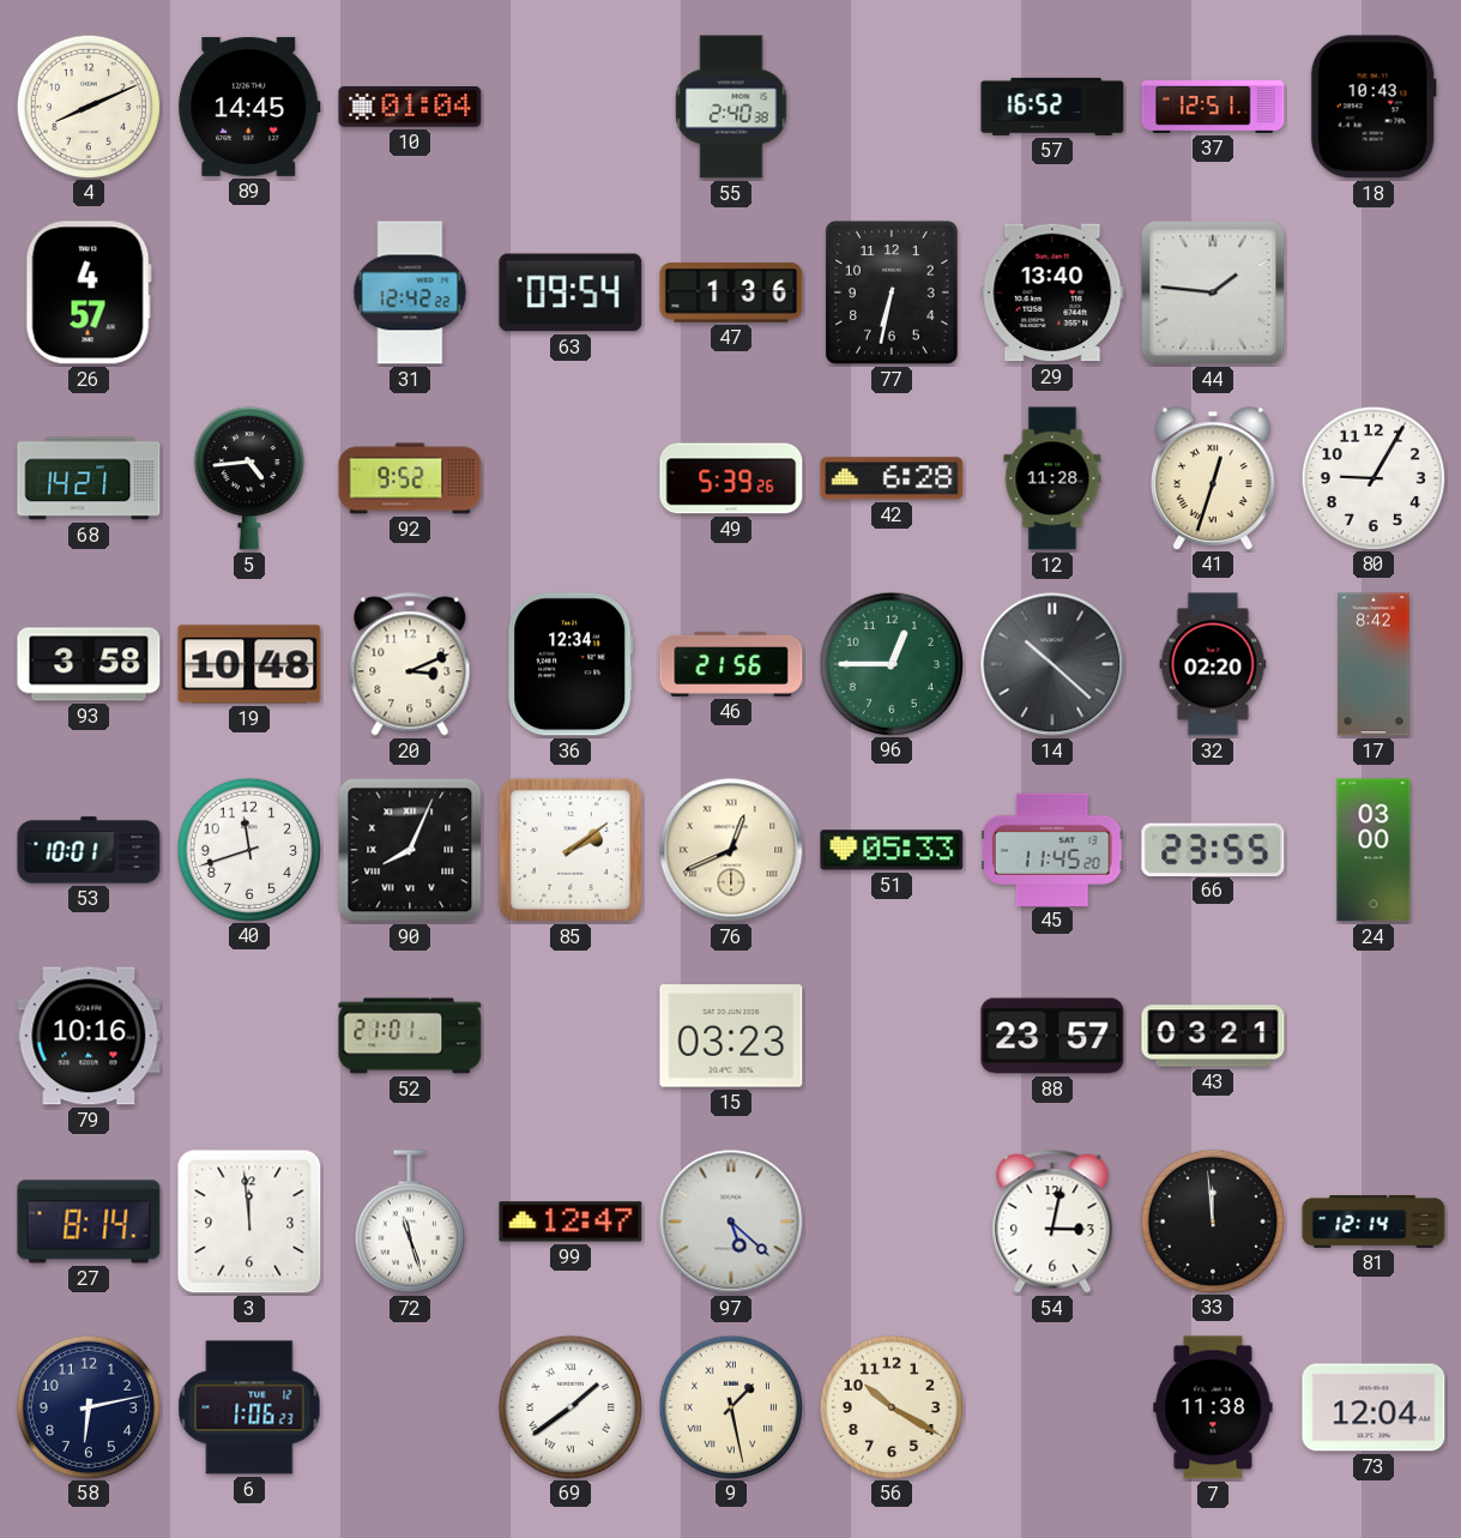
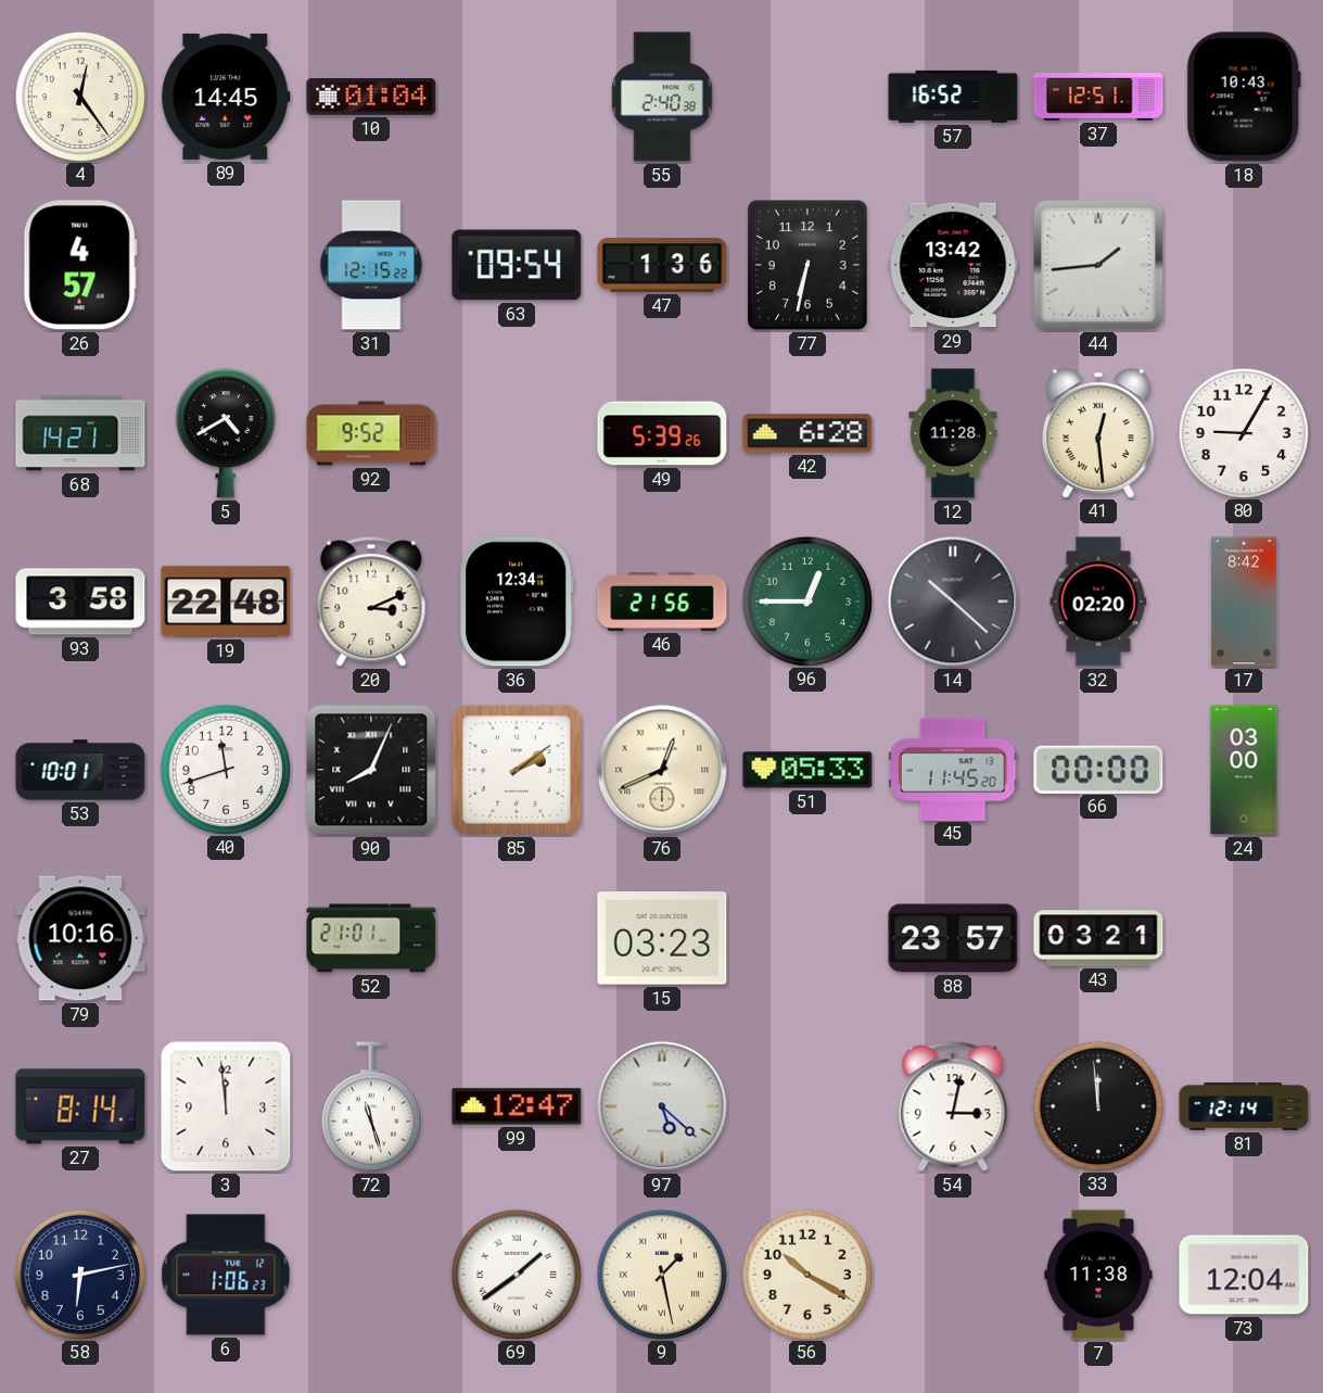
4: 8:11 -> 12:24 (79, 96)
31: 12:42 -> 12:15 (371, 265)
29: 13:40 -> 13:42 (953, 265)
44: 1:46 -> 1:44 (1098, 265)
5: 4:44 -> 4:40 (226, 433)
41: 12:33 -> 12:29 (1098, 433)
19: 10:48 -> 22:48 (226, 601)
66: 23:55 -> 00:00 (1098, 769)
